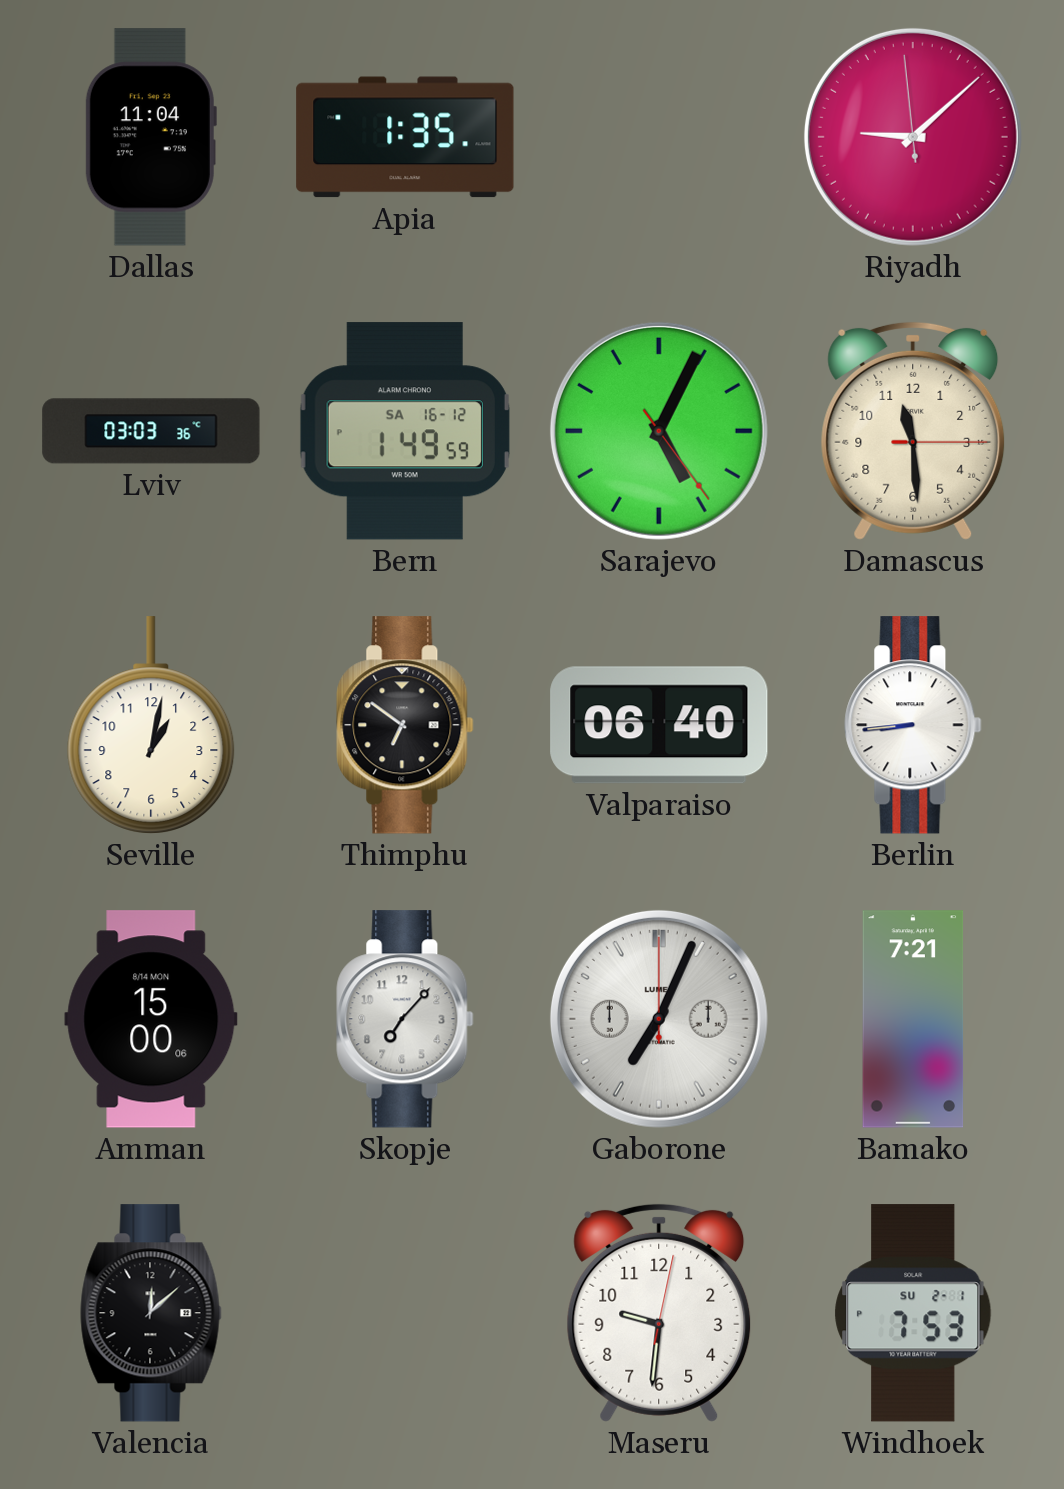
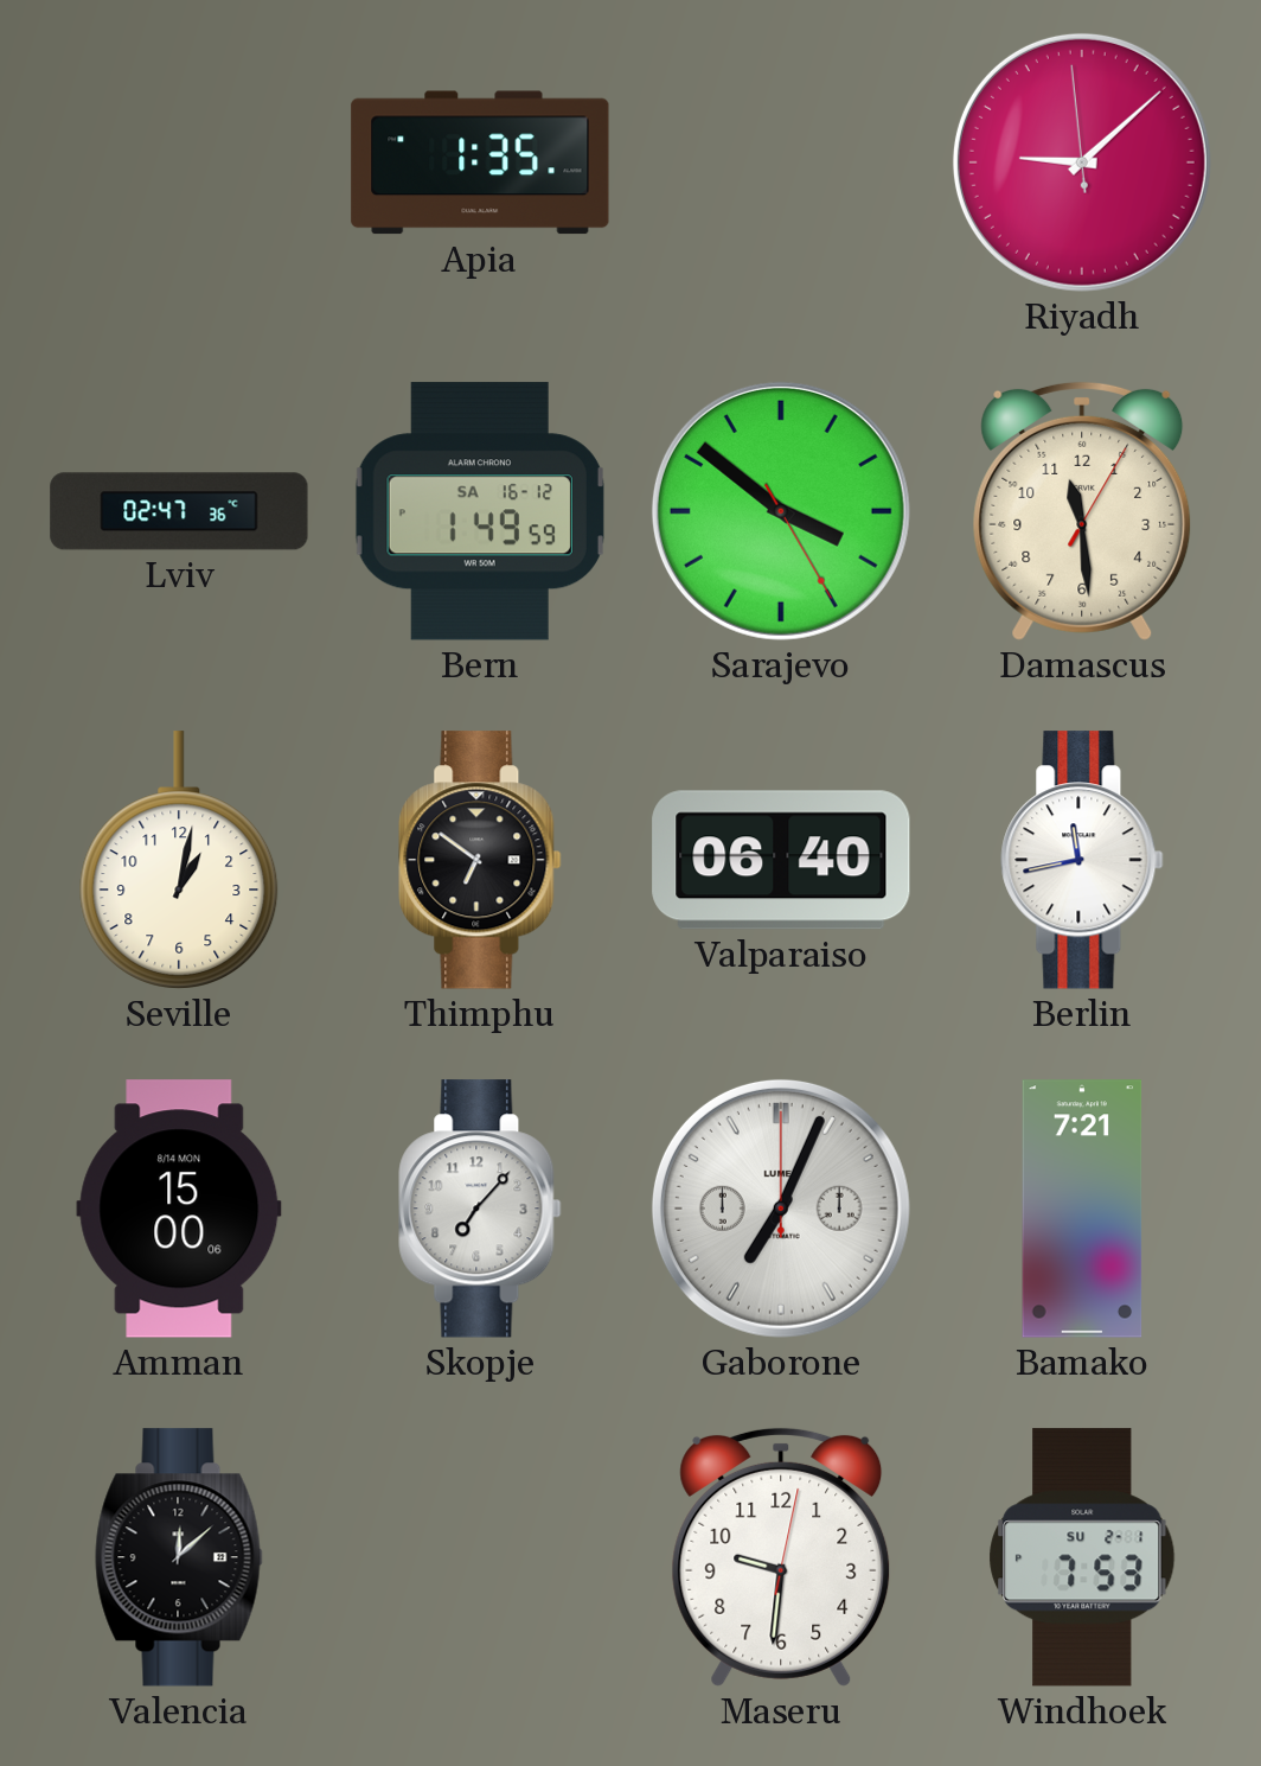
Dallas: 11:04 -> none (151, 137)
Lviv: 03:03 -> 02:47 (179, 511)
Sarajevo: 5:04 -> 3:51 (781, 511)
Damascus: 11:29:15 -> 11:29:05 (1082, 511)
Berlin: 8:44 -> 11:43 (1082, 860)
